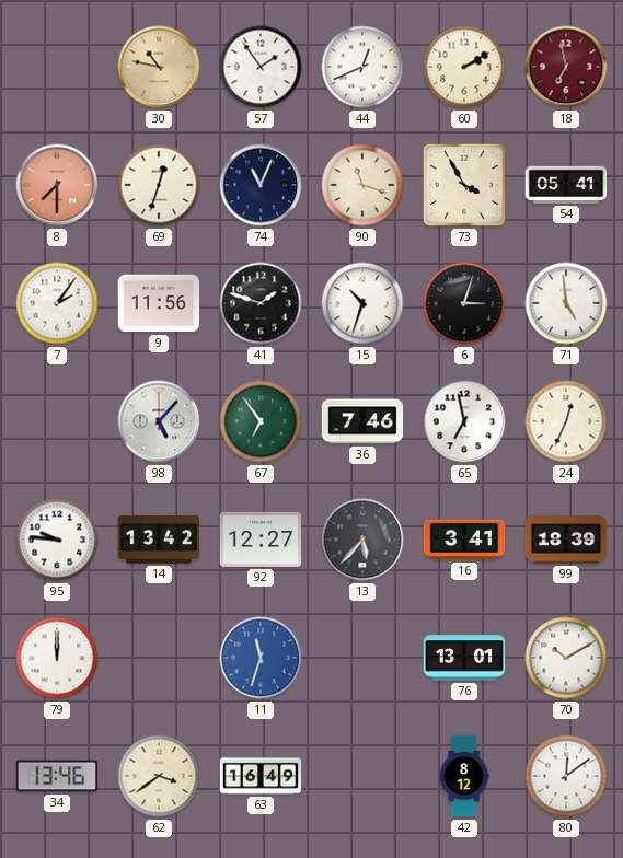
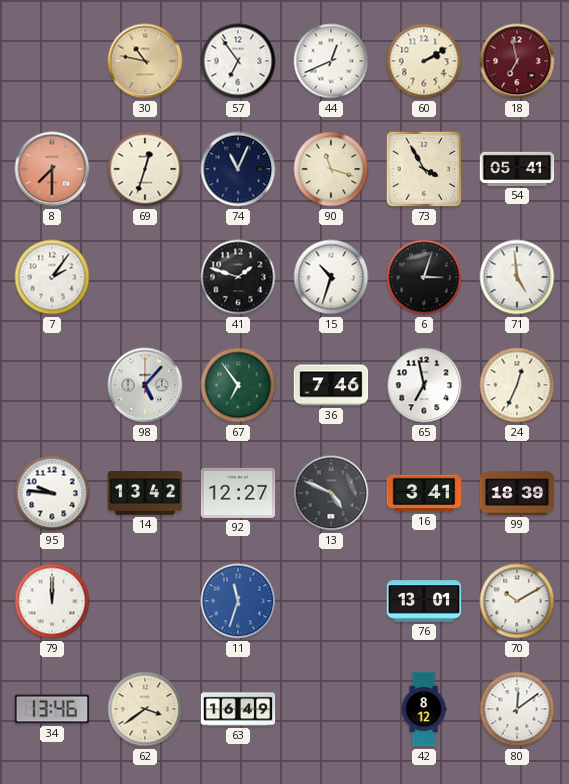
57: 1:54 -> 6:54 (238, 61)
9: 11:56 -> none (159, 303)
13: 5:37 -> 4:49 (331, 493)
